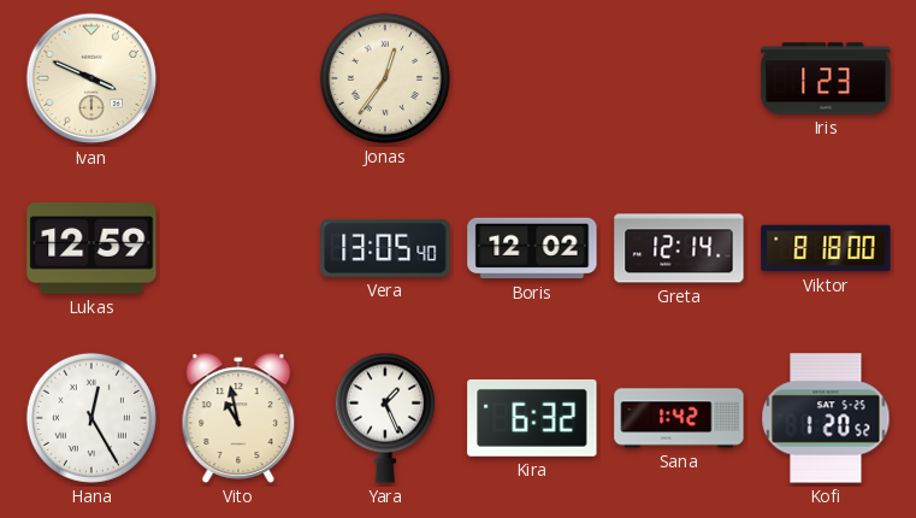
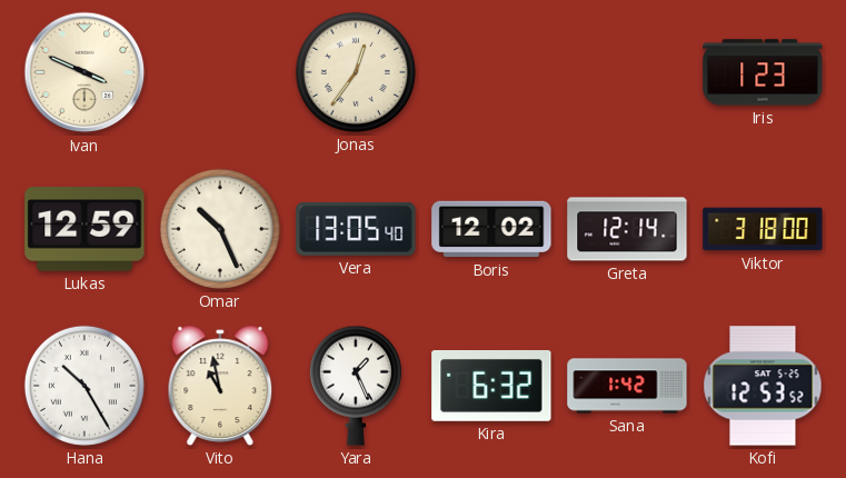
Omar: none -> 10:26 (220, 229)
Viktor: 8:18 -> 3:18 (763, 229)
Hana: 12:25 -> 10:25 (84, 386)
Kofi: 1:20 -> 12:53 (763, 386)
